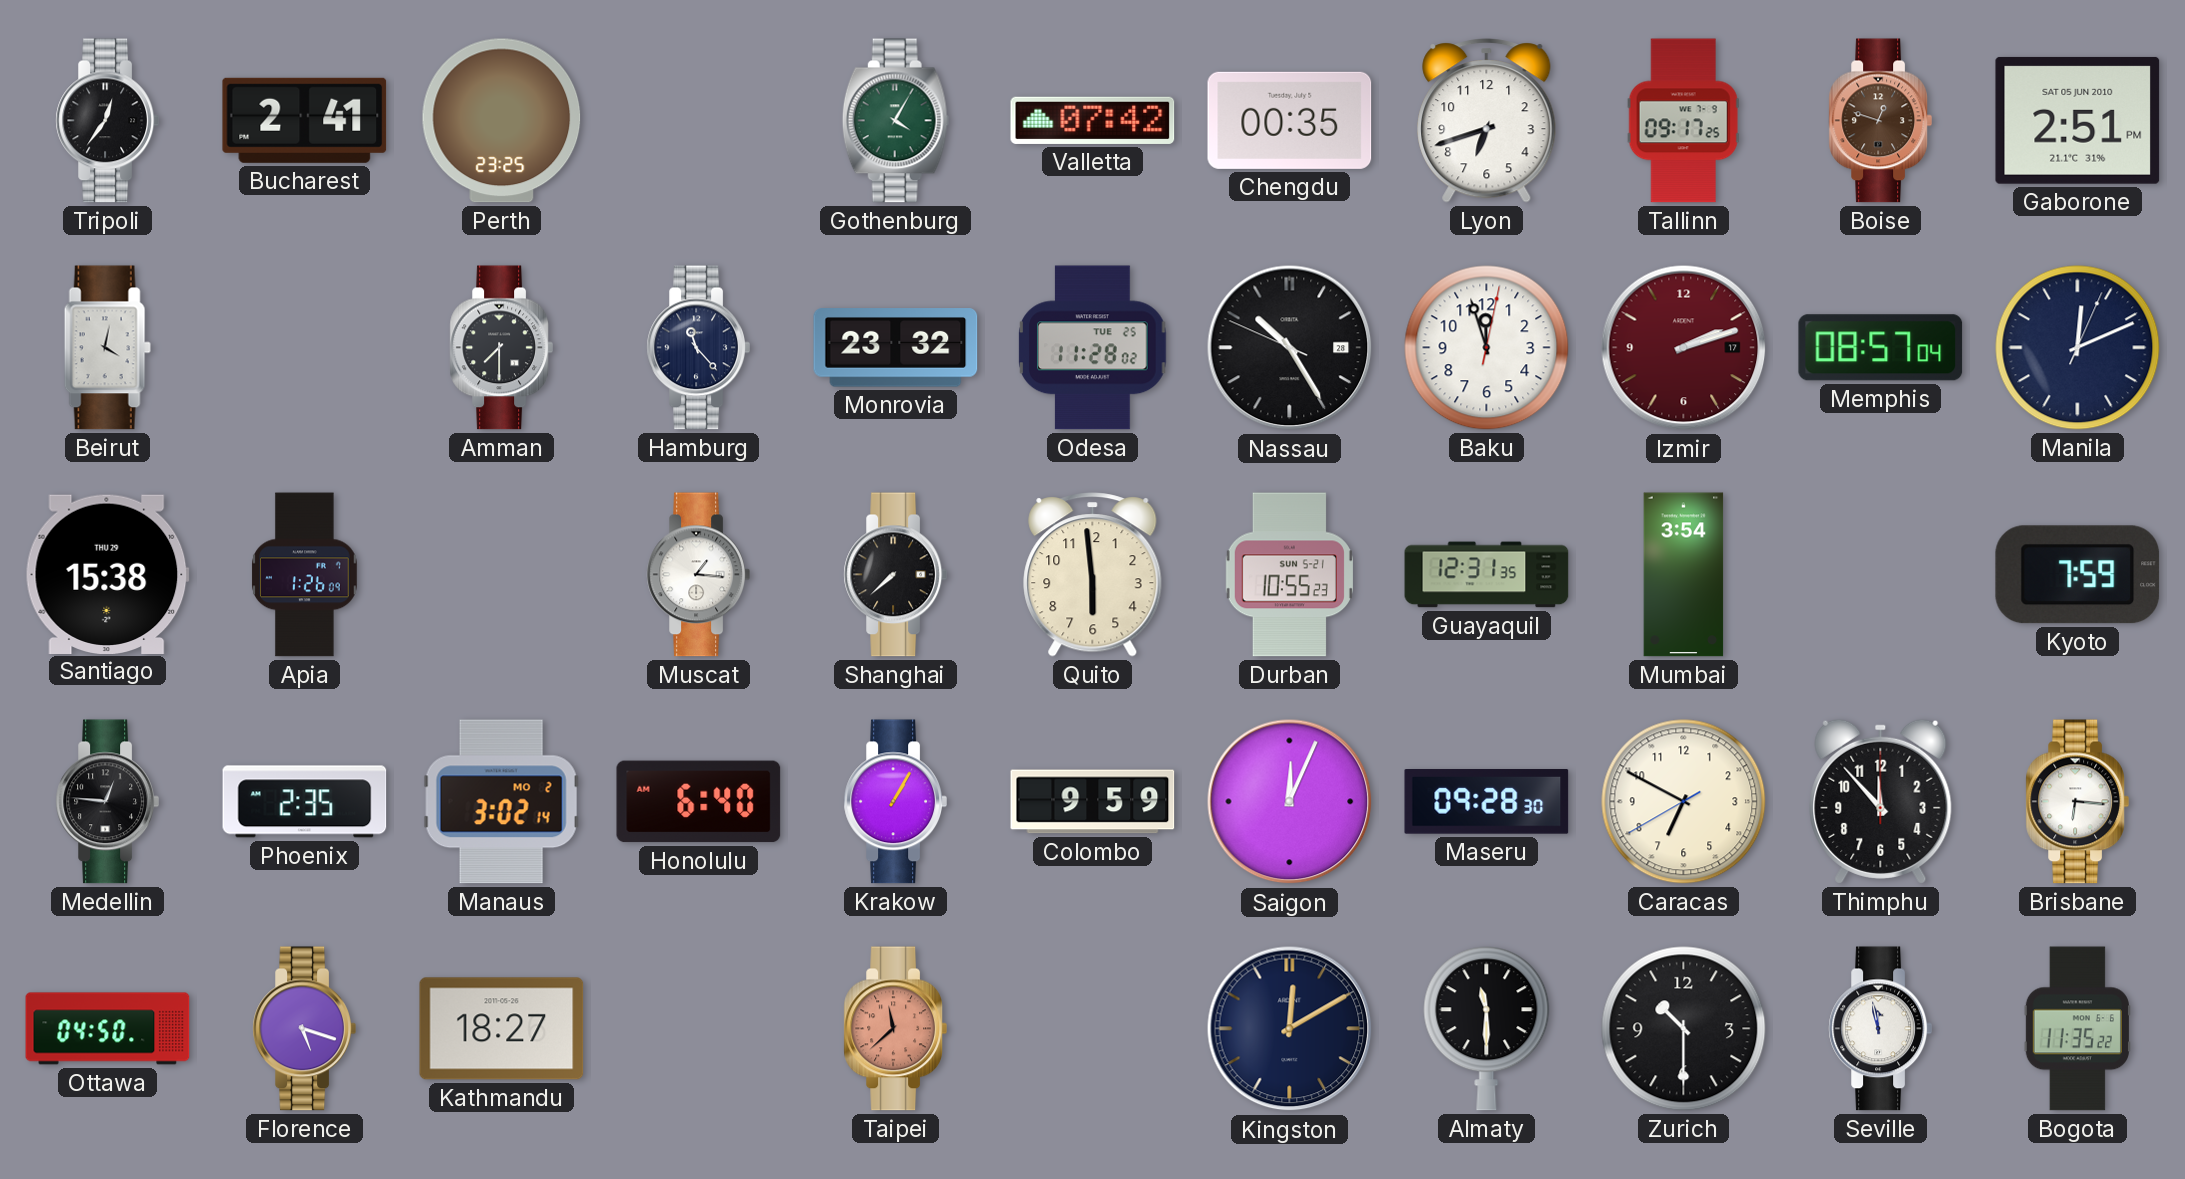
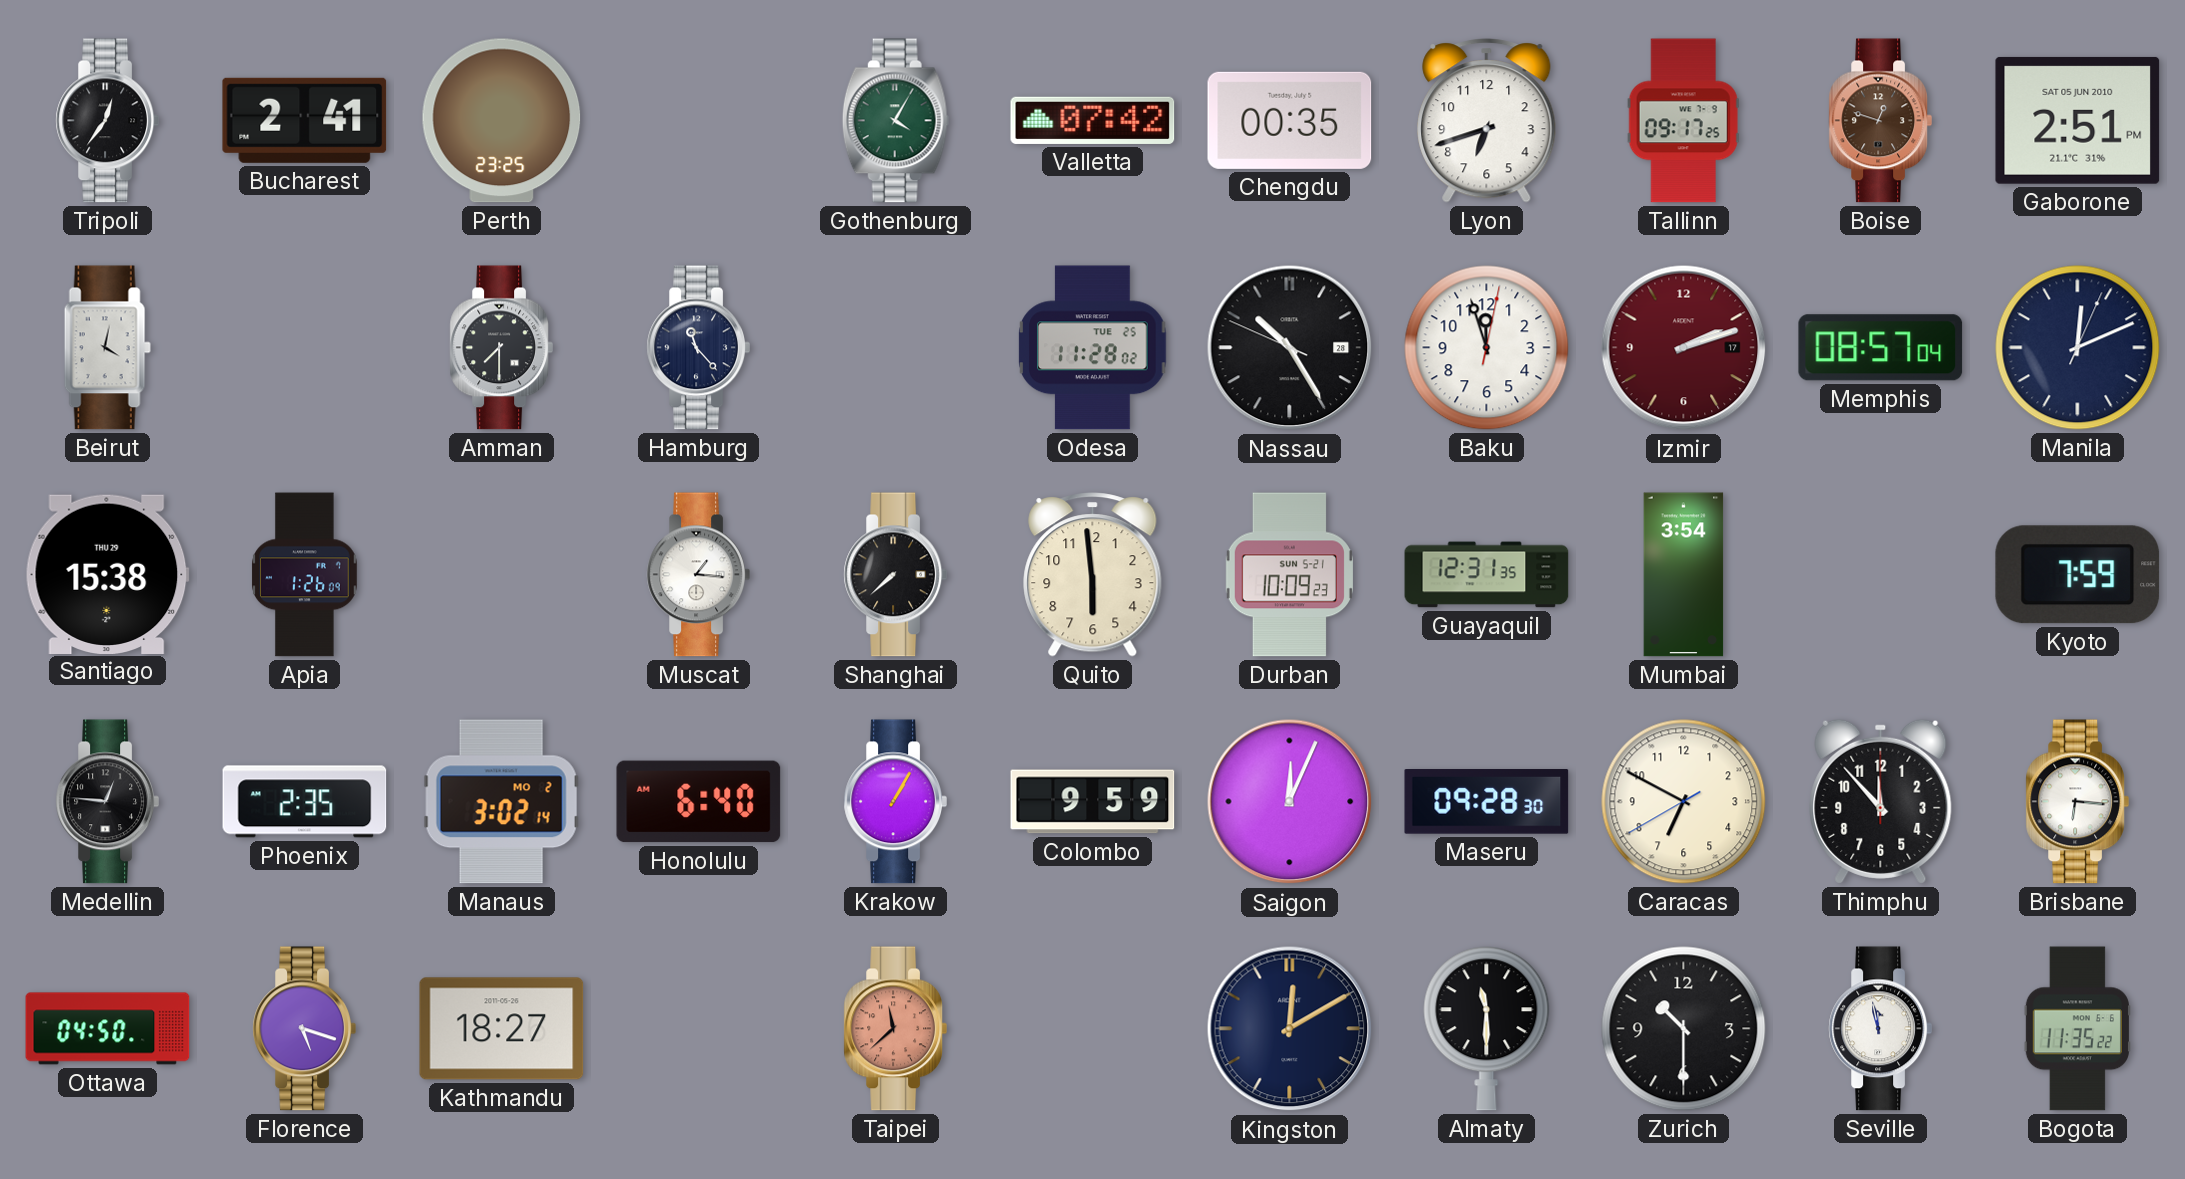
Monrovia: 23:32 -> none (896, 348)
Durban: 10:55 -> 10:09 (1289, 575)
